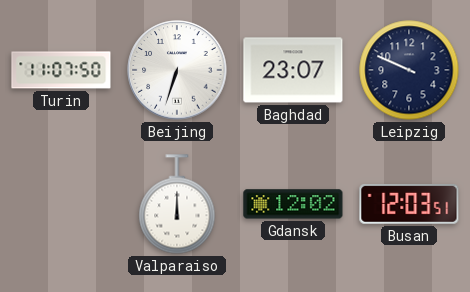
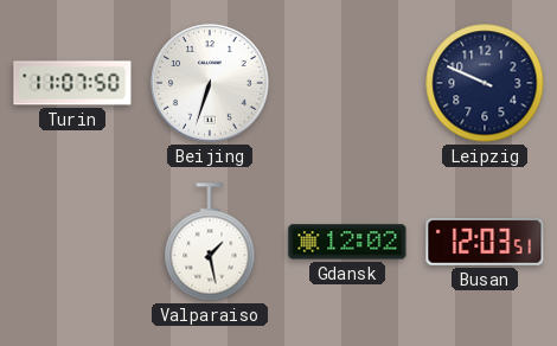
Baghdad: 23:07 -> none (293, 70)
Valparaiso: 12:00 -> 1:28 (210, 242)
